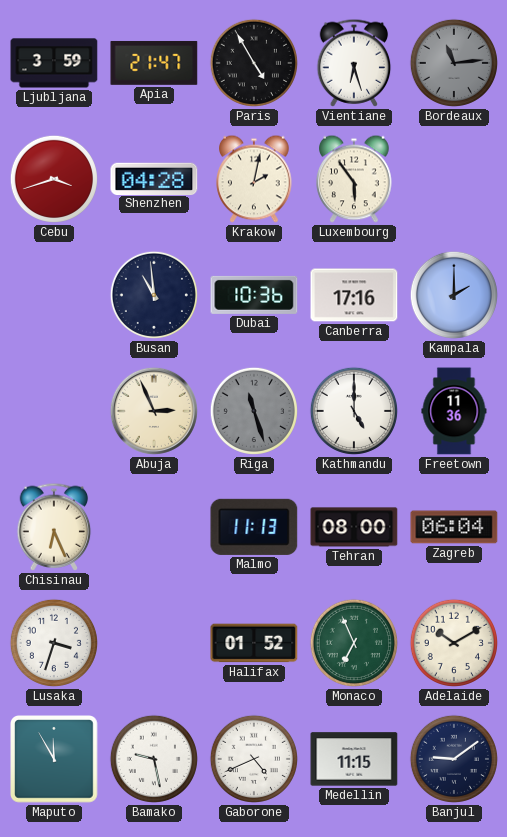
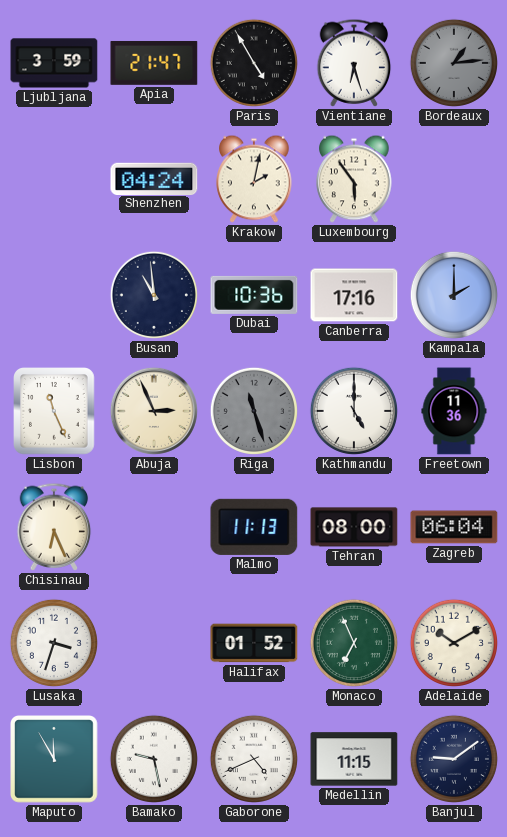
Bordeaux: 11:14 -> 1:14 (454, 63)
Cebu: 3:42 -> none (54, 179)
Shenzhen: 04:28 -> 04:24 (154, 178)
Lisbon: none -> 11:26 (55, 412)
